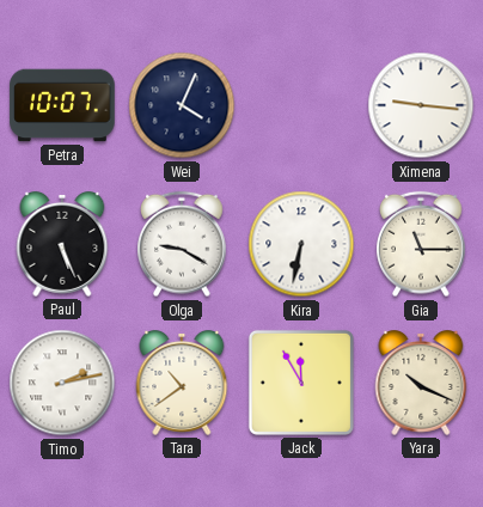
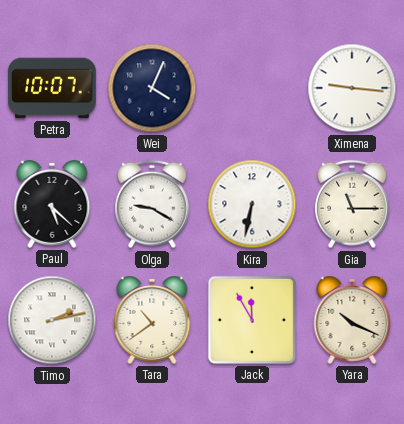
Paul: 5:26 -> 5:22 (52, 205)
